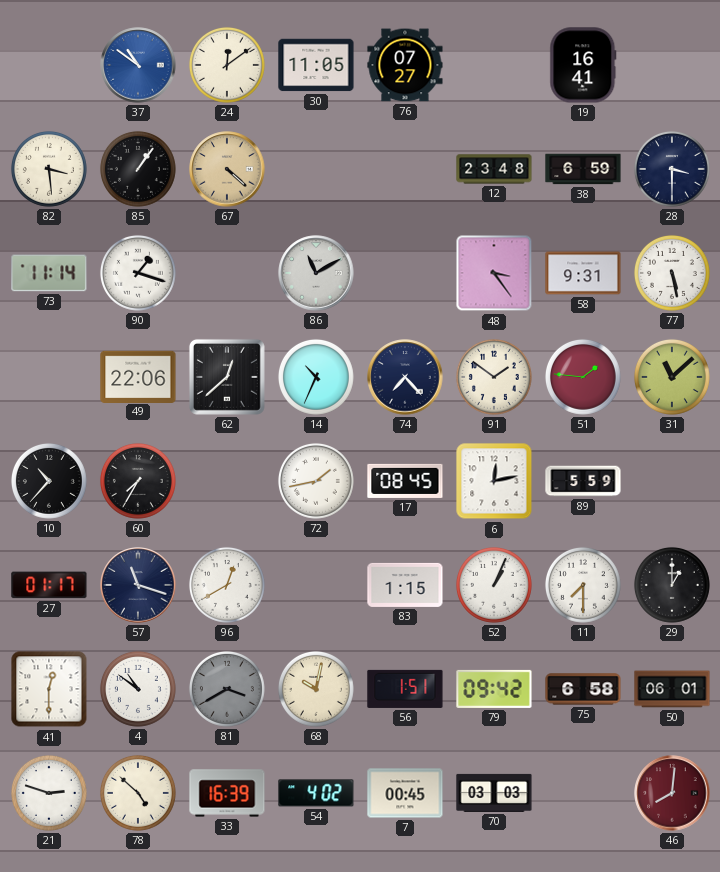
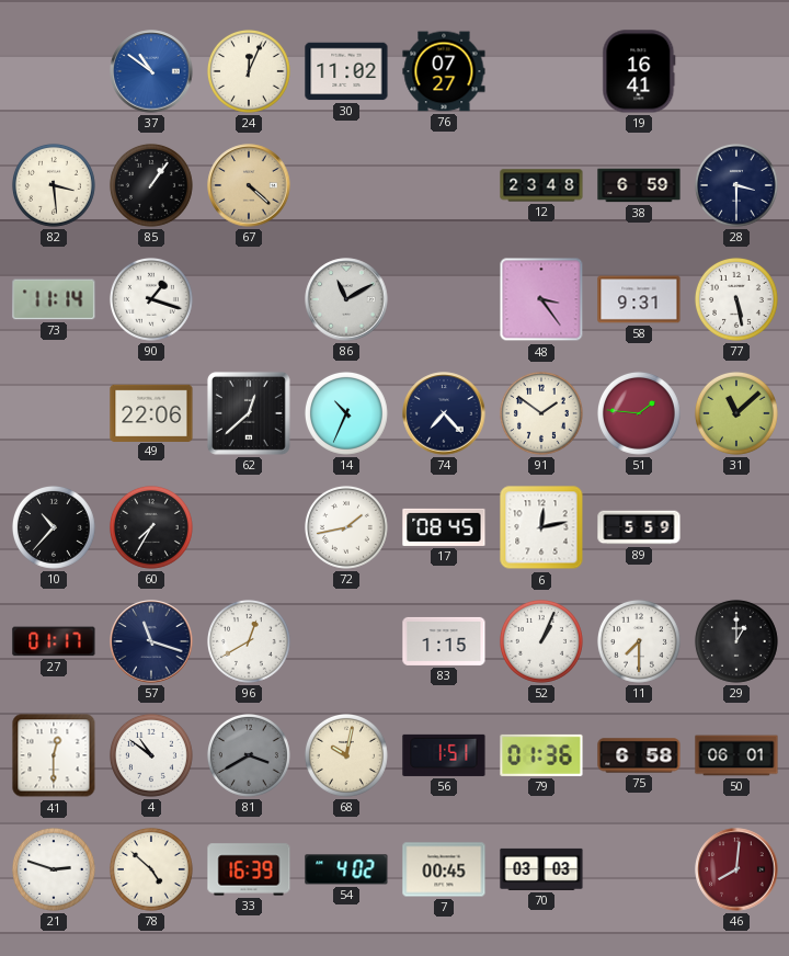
24: 12:09 -> 12:04 (249, 71)
30: 11:05 -> 11:02 (346, 71)
79: 09:42 -> 01:36 (541, 755)
